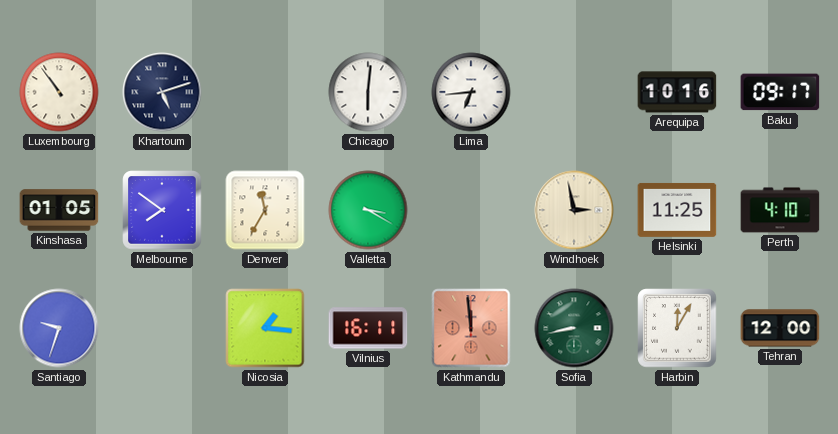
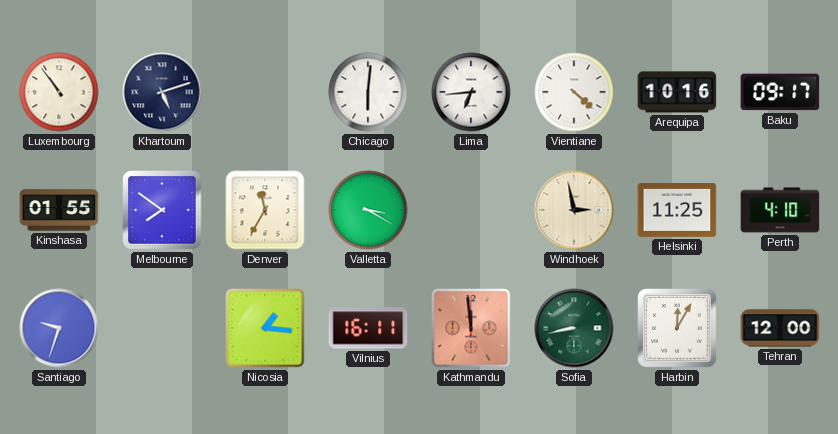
Vientiane: none -> 4:22 (574, 92)
Kinshasa: 01:05 -> 01:55 (59, 210)
